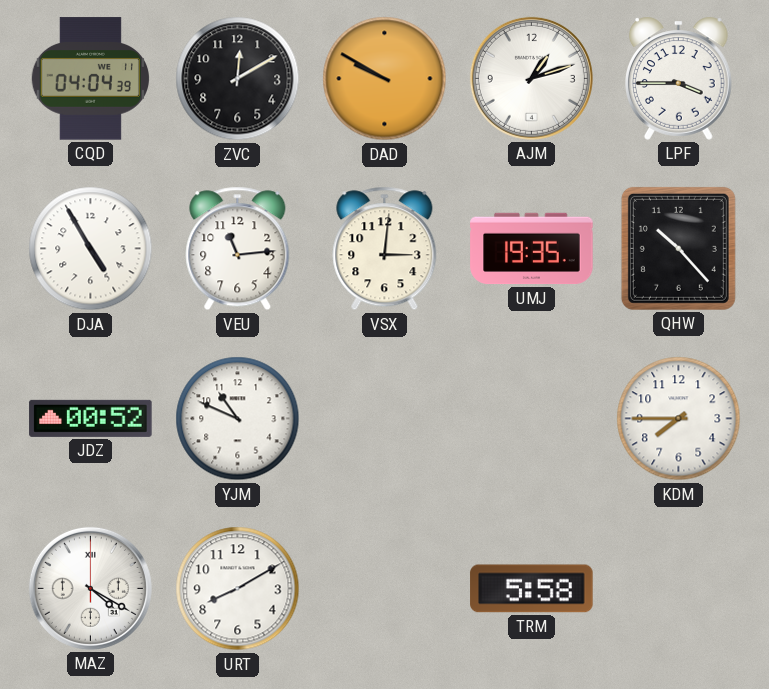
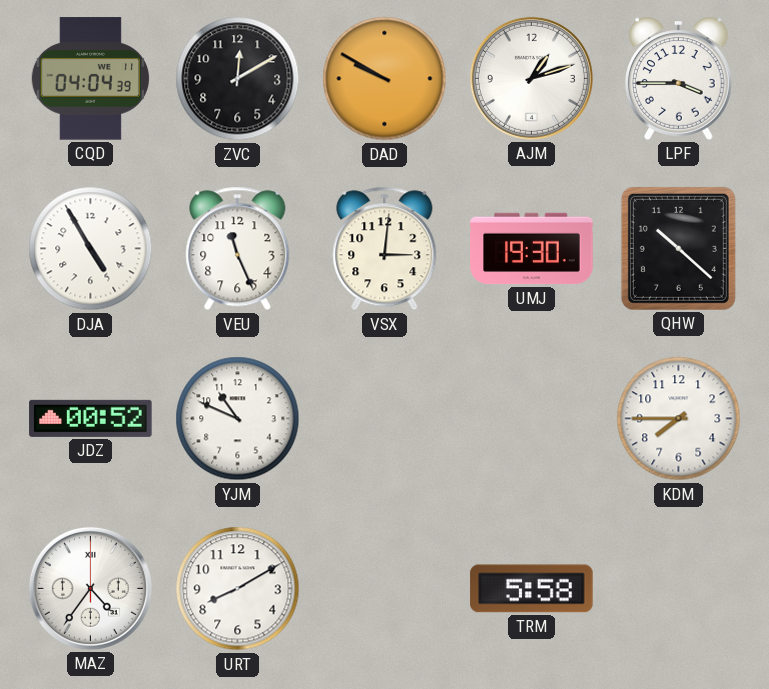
VEU: 11:14 -> 11:26 (238, 249)
UMJ: 19:35 -> 19:30 (532, 249)
QHW: 10:23 -> 10:22 (678, 248)
MAZ: 4:20 -> 4:36 (90, 588)
